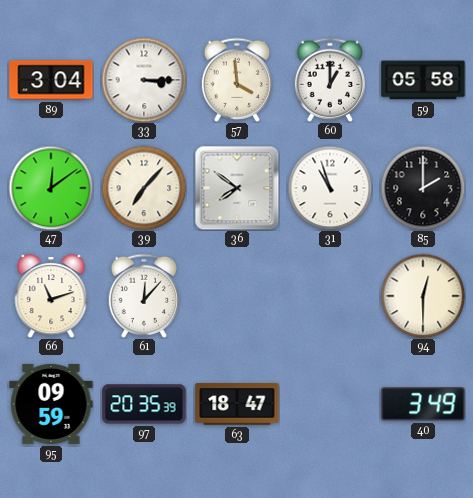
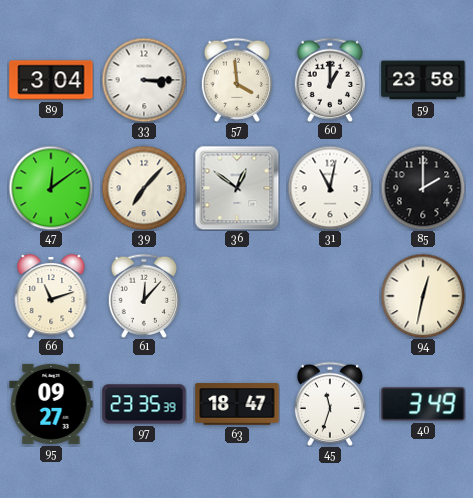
59: 05:58 -> 23:58 (423, 80)
36: 7:51 -> 12:51 (237, 188)
31: 10:57 -> 11:02 (330, 188)
94: 12:30 -> 12:32 (423, 296)
95: 09:59 -> 09:27 (51, 404)
97: 20:35 -> 23:35 (144, 404)
45: none -> 11:33 (329, 404)
